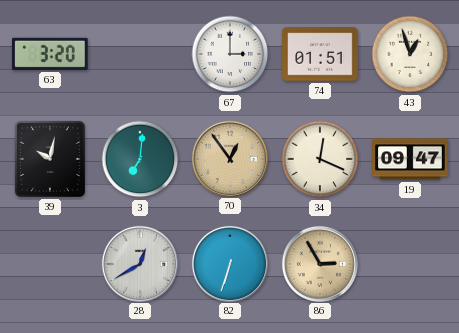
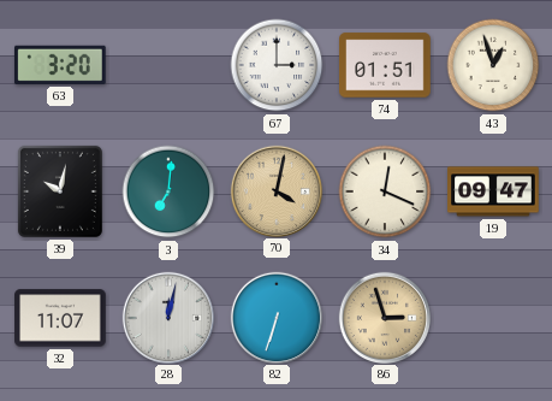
70: 12:54 -> 4:02 (275, 190)
32: none -> 11:07 (60, 318)
28: 12:40 -> 12:02 (167, 317)
86: 2:55 -> 2:57 (384, 317)
